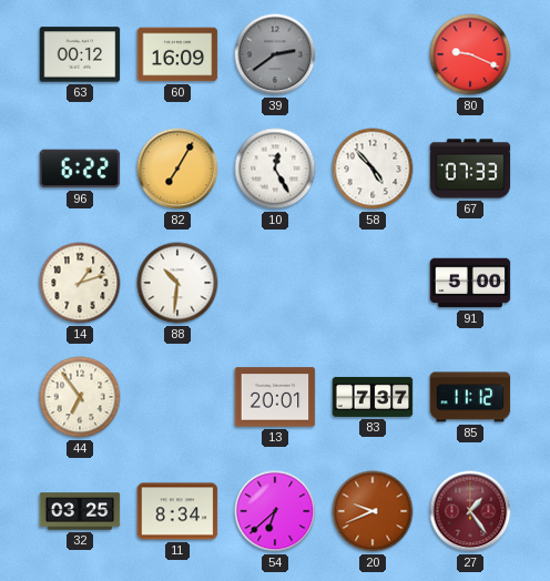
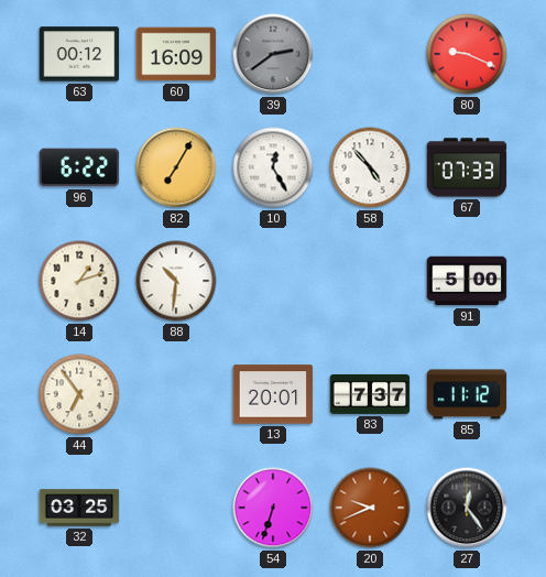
11: 8:34 -> none (177, 511)
54: 6:38 -> 6:33 (273, 508)
27: 1:24 -> 12:24 (467, 508)
27 dial: burgundy -> black (467, 508)
